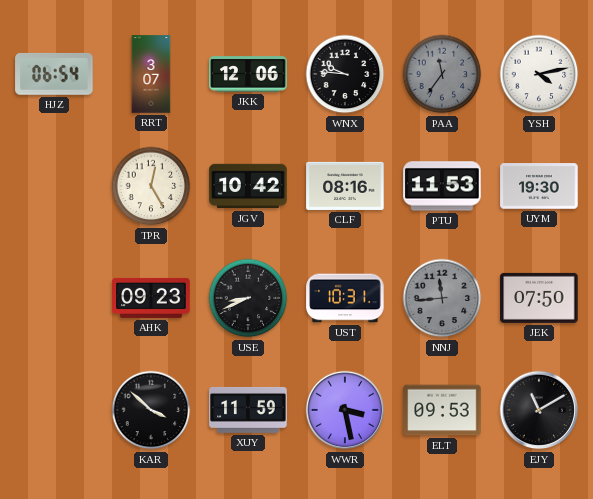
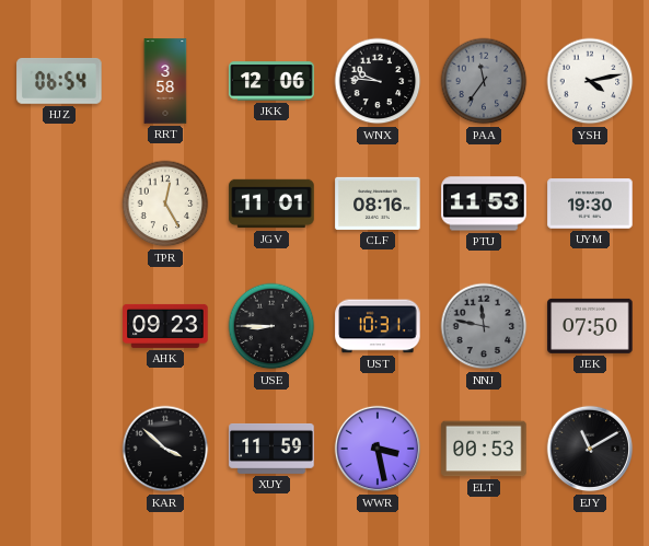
RRT: 3:07 -> 3:58 (165, 81)
JGV: 10:42 -> 11:01 (271, 204)
USE: 8:41 -> 8:45 (271, 326)
NNJ: 11:44 -> 11:47 (484, 326)
ELT: 09:53 -> 00:53 (484, 449)
